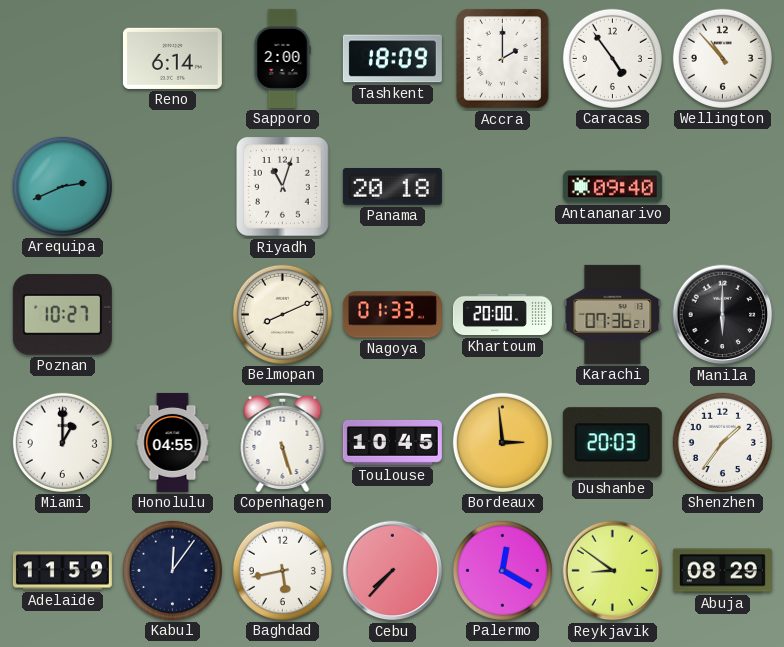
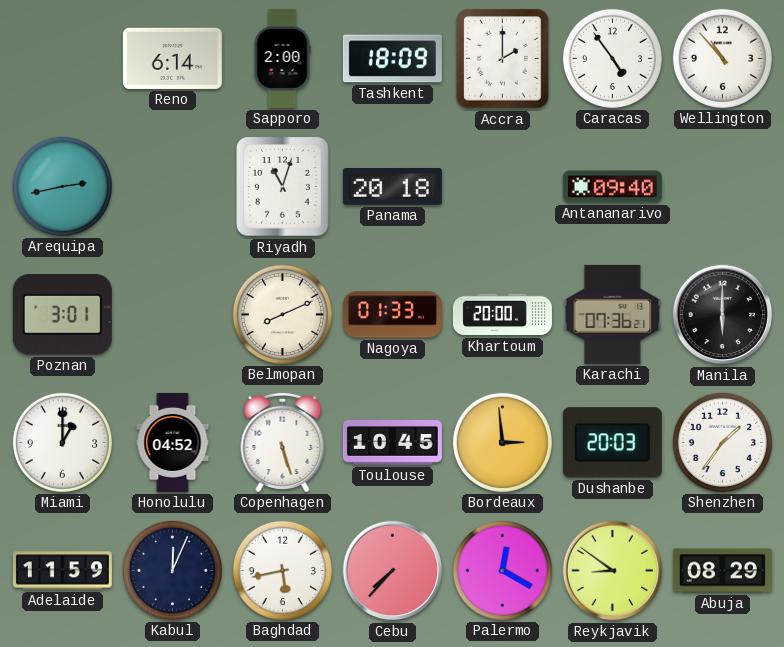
Arequipa: 2:41 -> 2:43 (62, 186)
Poznan: 10:27 -> 3:01 (62, 315)
Honolulu: 04:55 -> 04:52 (173, 442)
Kabul: 12:06 -> 12:04 (172, 570)
